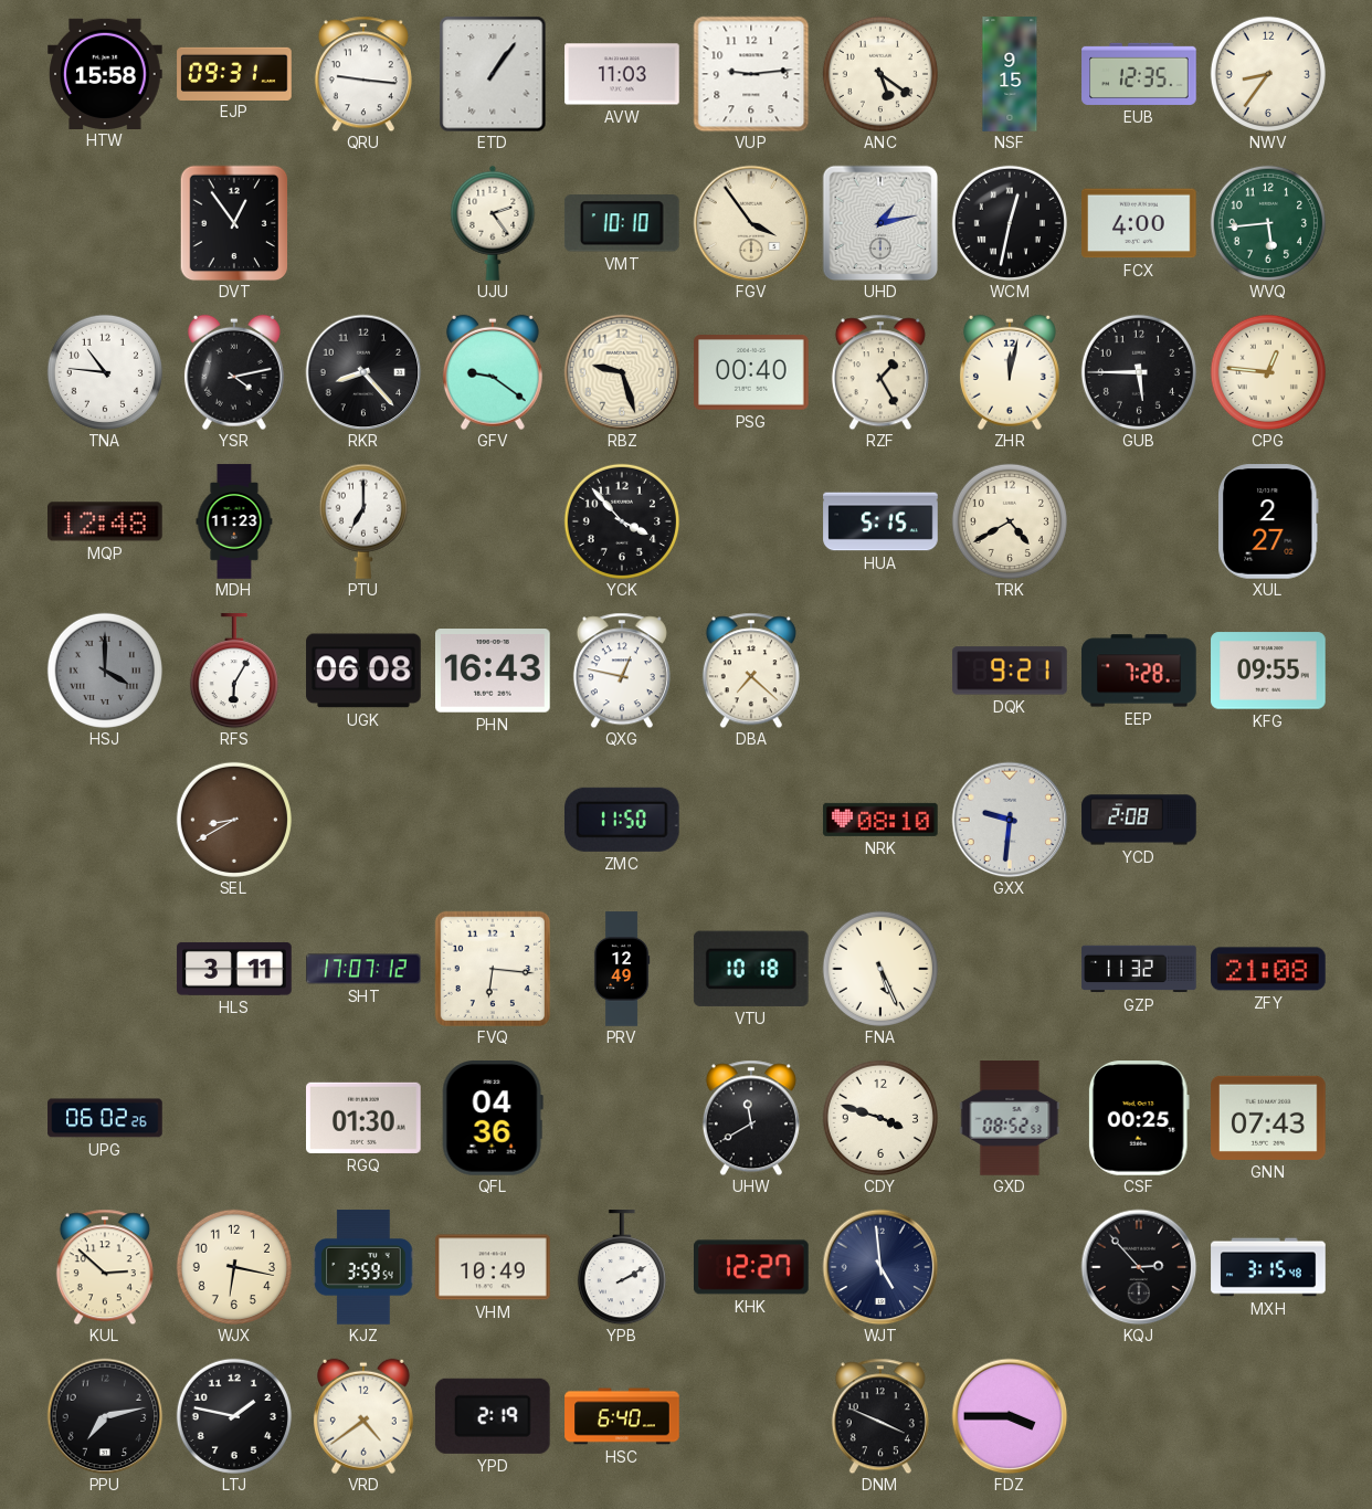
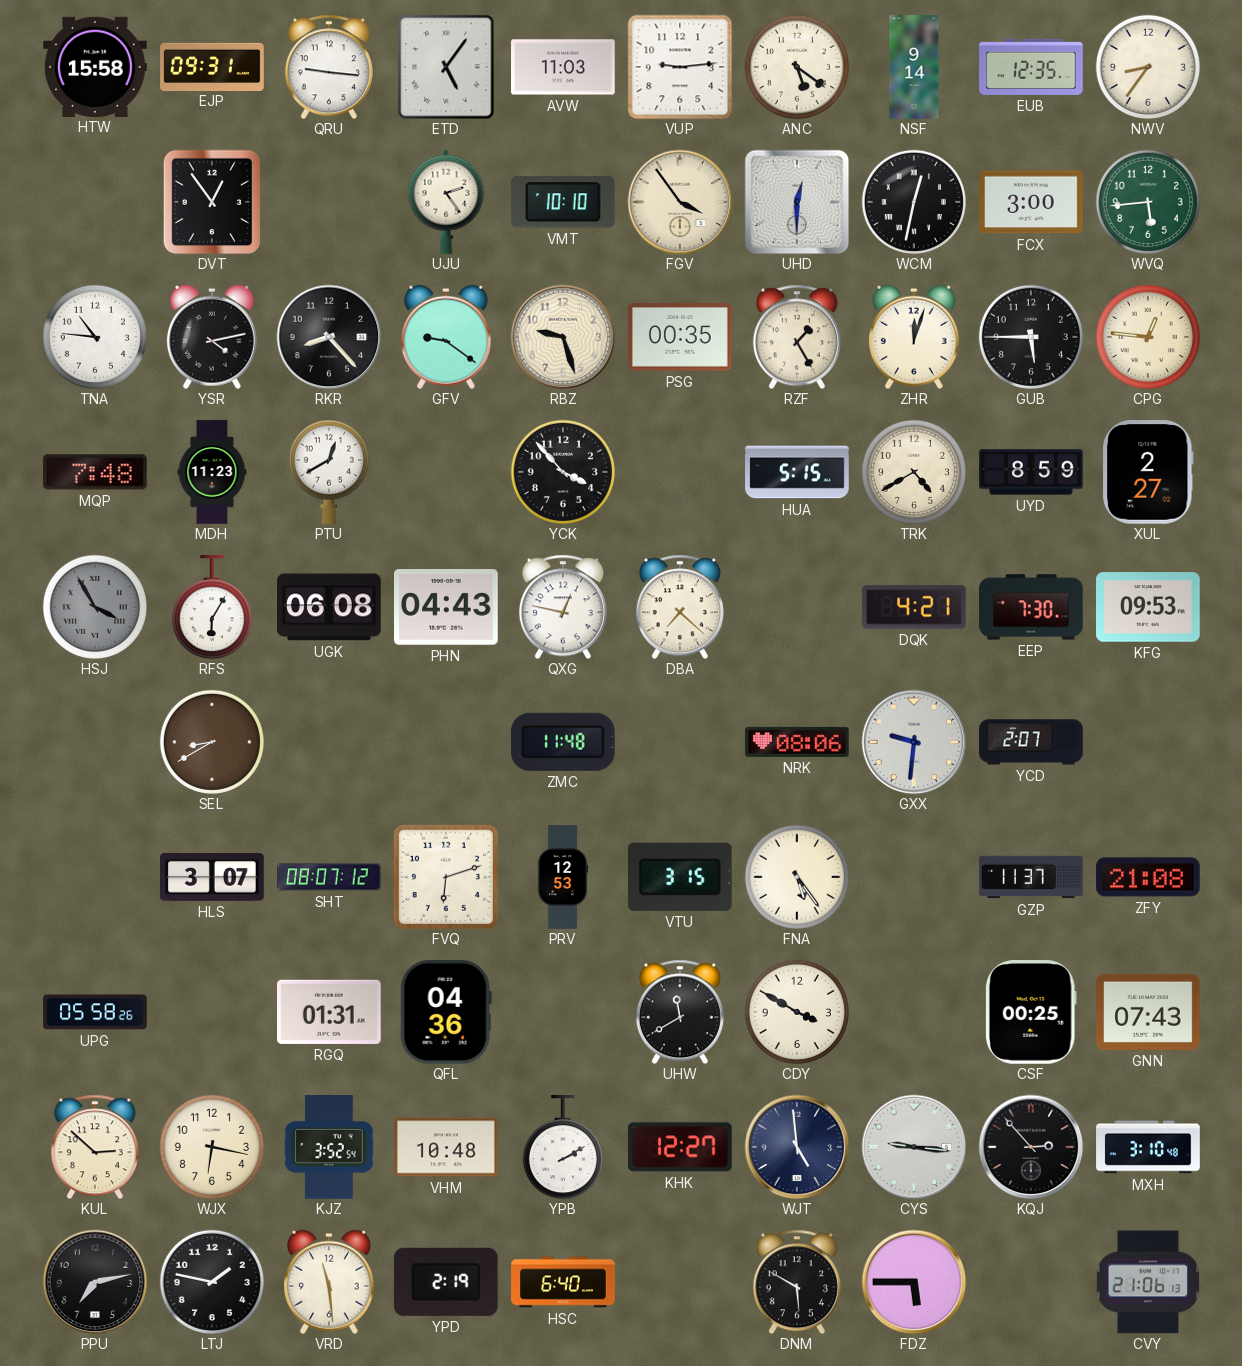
ETD: 1:06 -> 5:06 (446, 67)
NSF: 9:15 -> 9:14 (914, 67)
UHD: 1:13 -> 12:30 (797, 202)
FCX: 4:00 -> 3:00 (1031, 202)
PSG: 00:40 -> 00:35 (680, 338)
ZHR: 12:02 -> 12:03 (914, 337)
MQP: 12:48 -> 7:48 (96, 472)
PTU: 7:00 -> 12:40 (329, 472)
UYD: none -> 8:59 (1031, 472)
HSJ: 4:00 -> 3:55 (95, 607)
PHN: 16:43 -> 04:43 (446, 607)
DQK: 9:21 -> 4:21 (914, 607)
EEP: 7:28 -> 7:30 (1031, 607)
KFG: 09:55 -> 09:53 (1148, 607)
ZMC: 11:50 -> 11:48 (563, 742)
NRK: 08:10 -> 08:06 (797, 742)
YCD: 2:08 -> 2:07 (1031, 742)
HLS: 3:11 -> 3:07 (212, 877)
SHT: 17:07 -> 08:07 (329, 877)
FVQ: 6:16 -> 6:12 (446, 877)
PRV: 12:49 -> 12:53 (563, 877)
VTU: 10:18 -> 3:15 (680, 877)
FNA: 5:26 -> 5:24 (797, 877)
GZP: 11:32 -> 11:37 (1031, 877)
UPG: 06:02 -> 05:58 (95, 1012)
RGQ: 01:30 -> 01:31 (330, 1012)
CDY: 3:48 -> 3:50 (797, 1012)
GXD: 08:52 -> none (1010, 1118)
KJZ: 3:59 -> 3:52 (329, 1147)
VHM: 10:49 -> 10:48 (446, 1147)
CYS: none -> 9:16 (914, 1147)
MXH: 3:15 -> 3:10 (1148, 1147)
VRD: 4:39 -> 11:29 (329, 1282)
DNM: 3:49 -> 5:50 (797, 1282)
FDZ: 3:45 -> 5:45 (914, 1282)
CVY: none -> 21:06 (1148, 1282)
